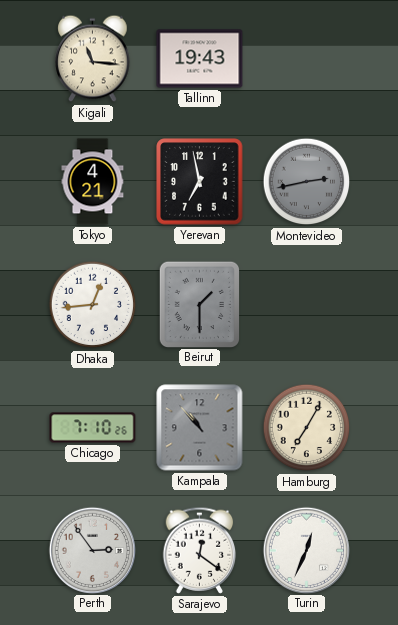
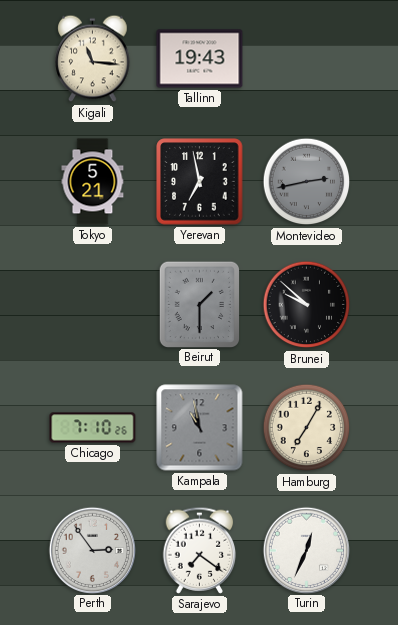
Tokyo: 4:21 -> 5:21 (93, 182)
Dhaka: 12:44 -> none (93, 305)
Brunei: none -> 9:52 (307, 305)
Kampala: 10:53 -> 10:58 (200, 428)
Sarajevo: 12:21 -> 7:21 (200, 550)
